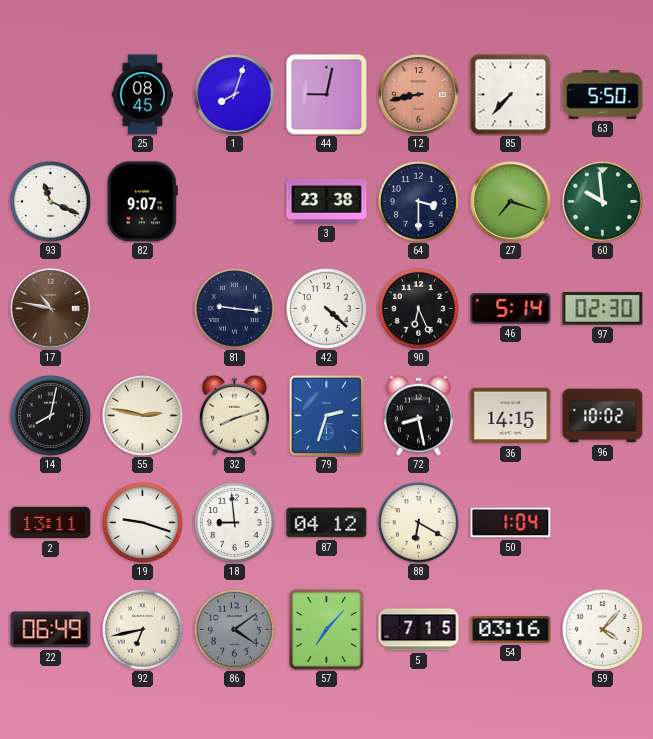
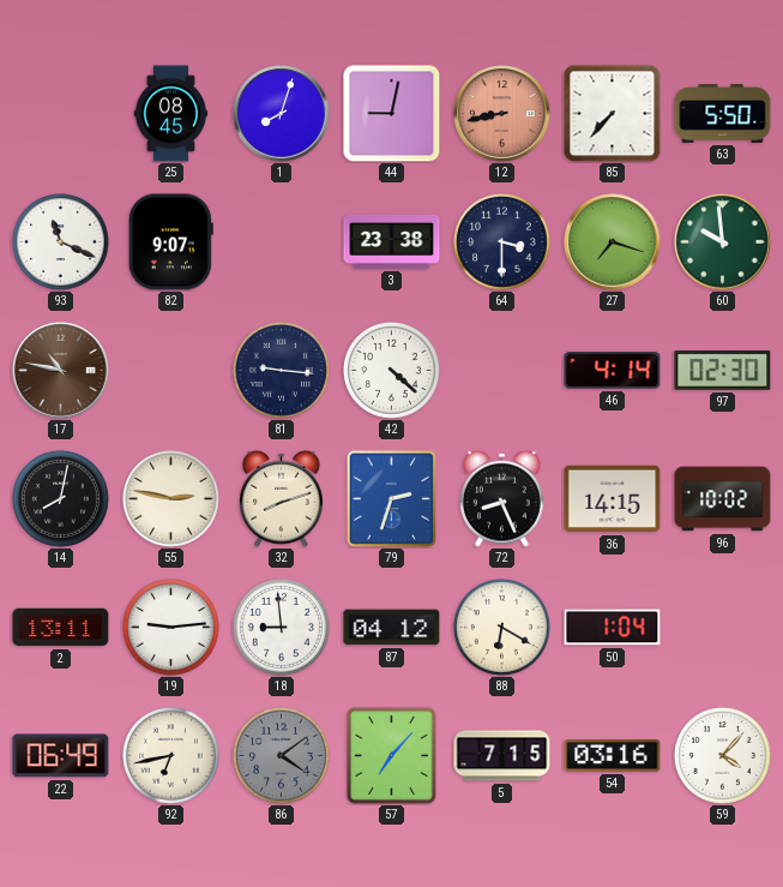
90: 6:26 -> none (418, 308)
46: 5:14 -> 4:14 (613, 371)
72: 8:28 -> 8:26 (502, 498)
19: 9:18 -> 9:14 (170, 627)
